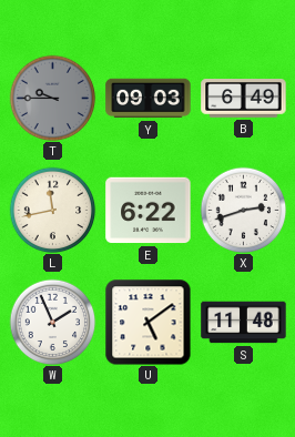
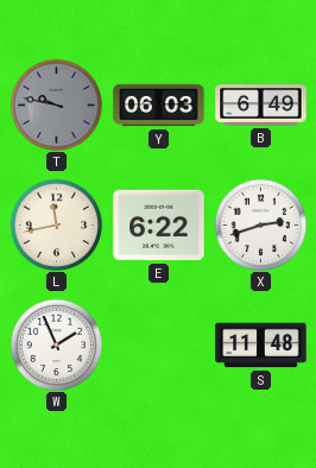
T: 9:45 -> 9:47 (56, 105)
Y: 09:03 -> 06:03 (159, 106)
U: 5:09 -> none (147, 322)
